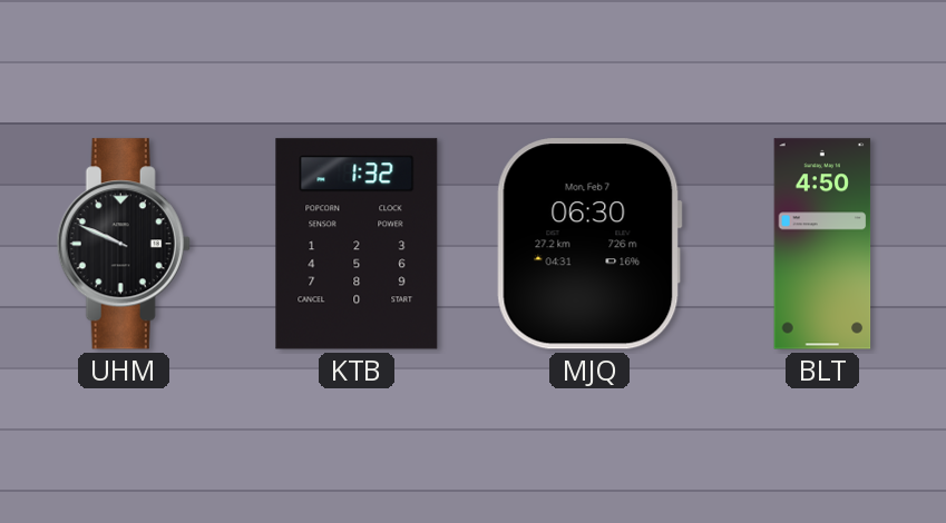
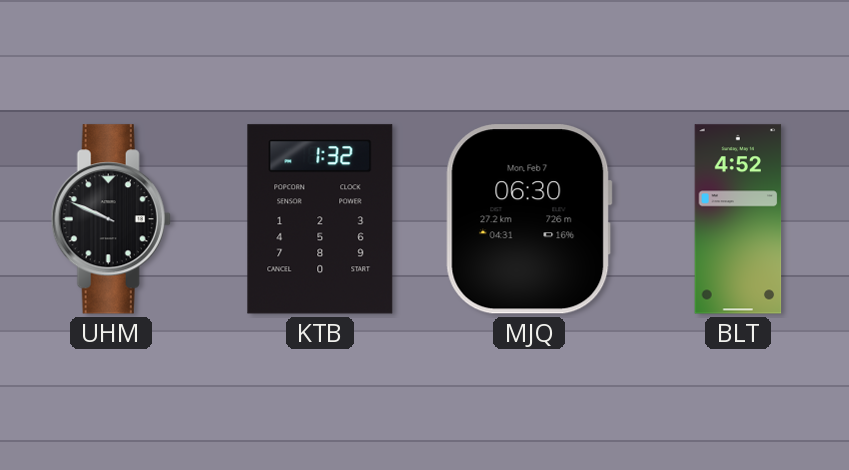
BLT: 4:50 -> 4:52 (738, 219)
